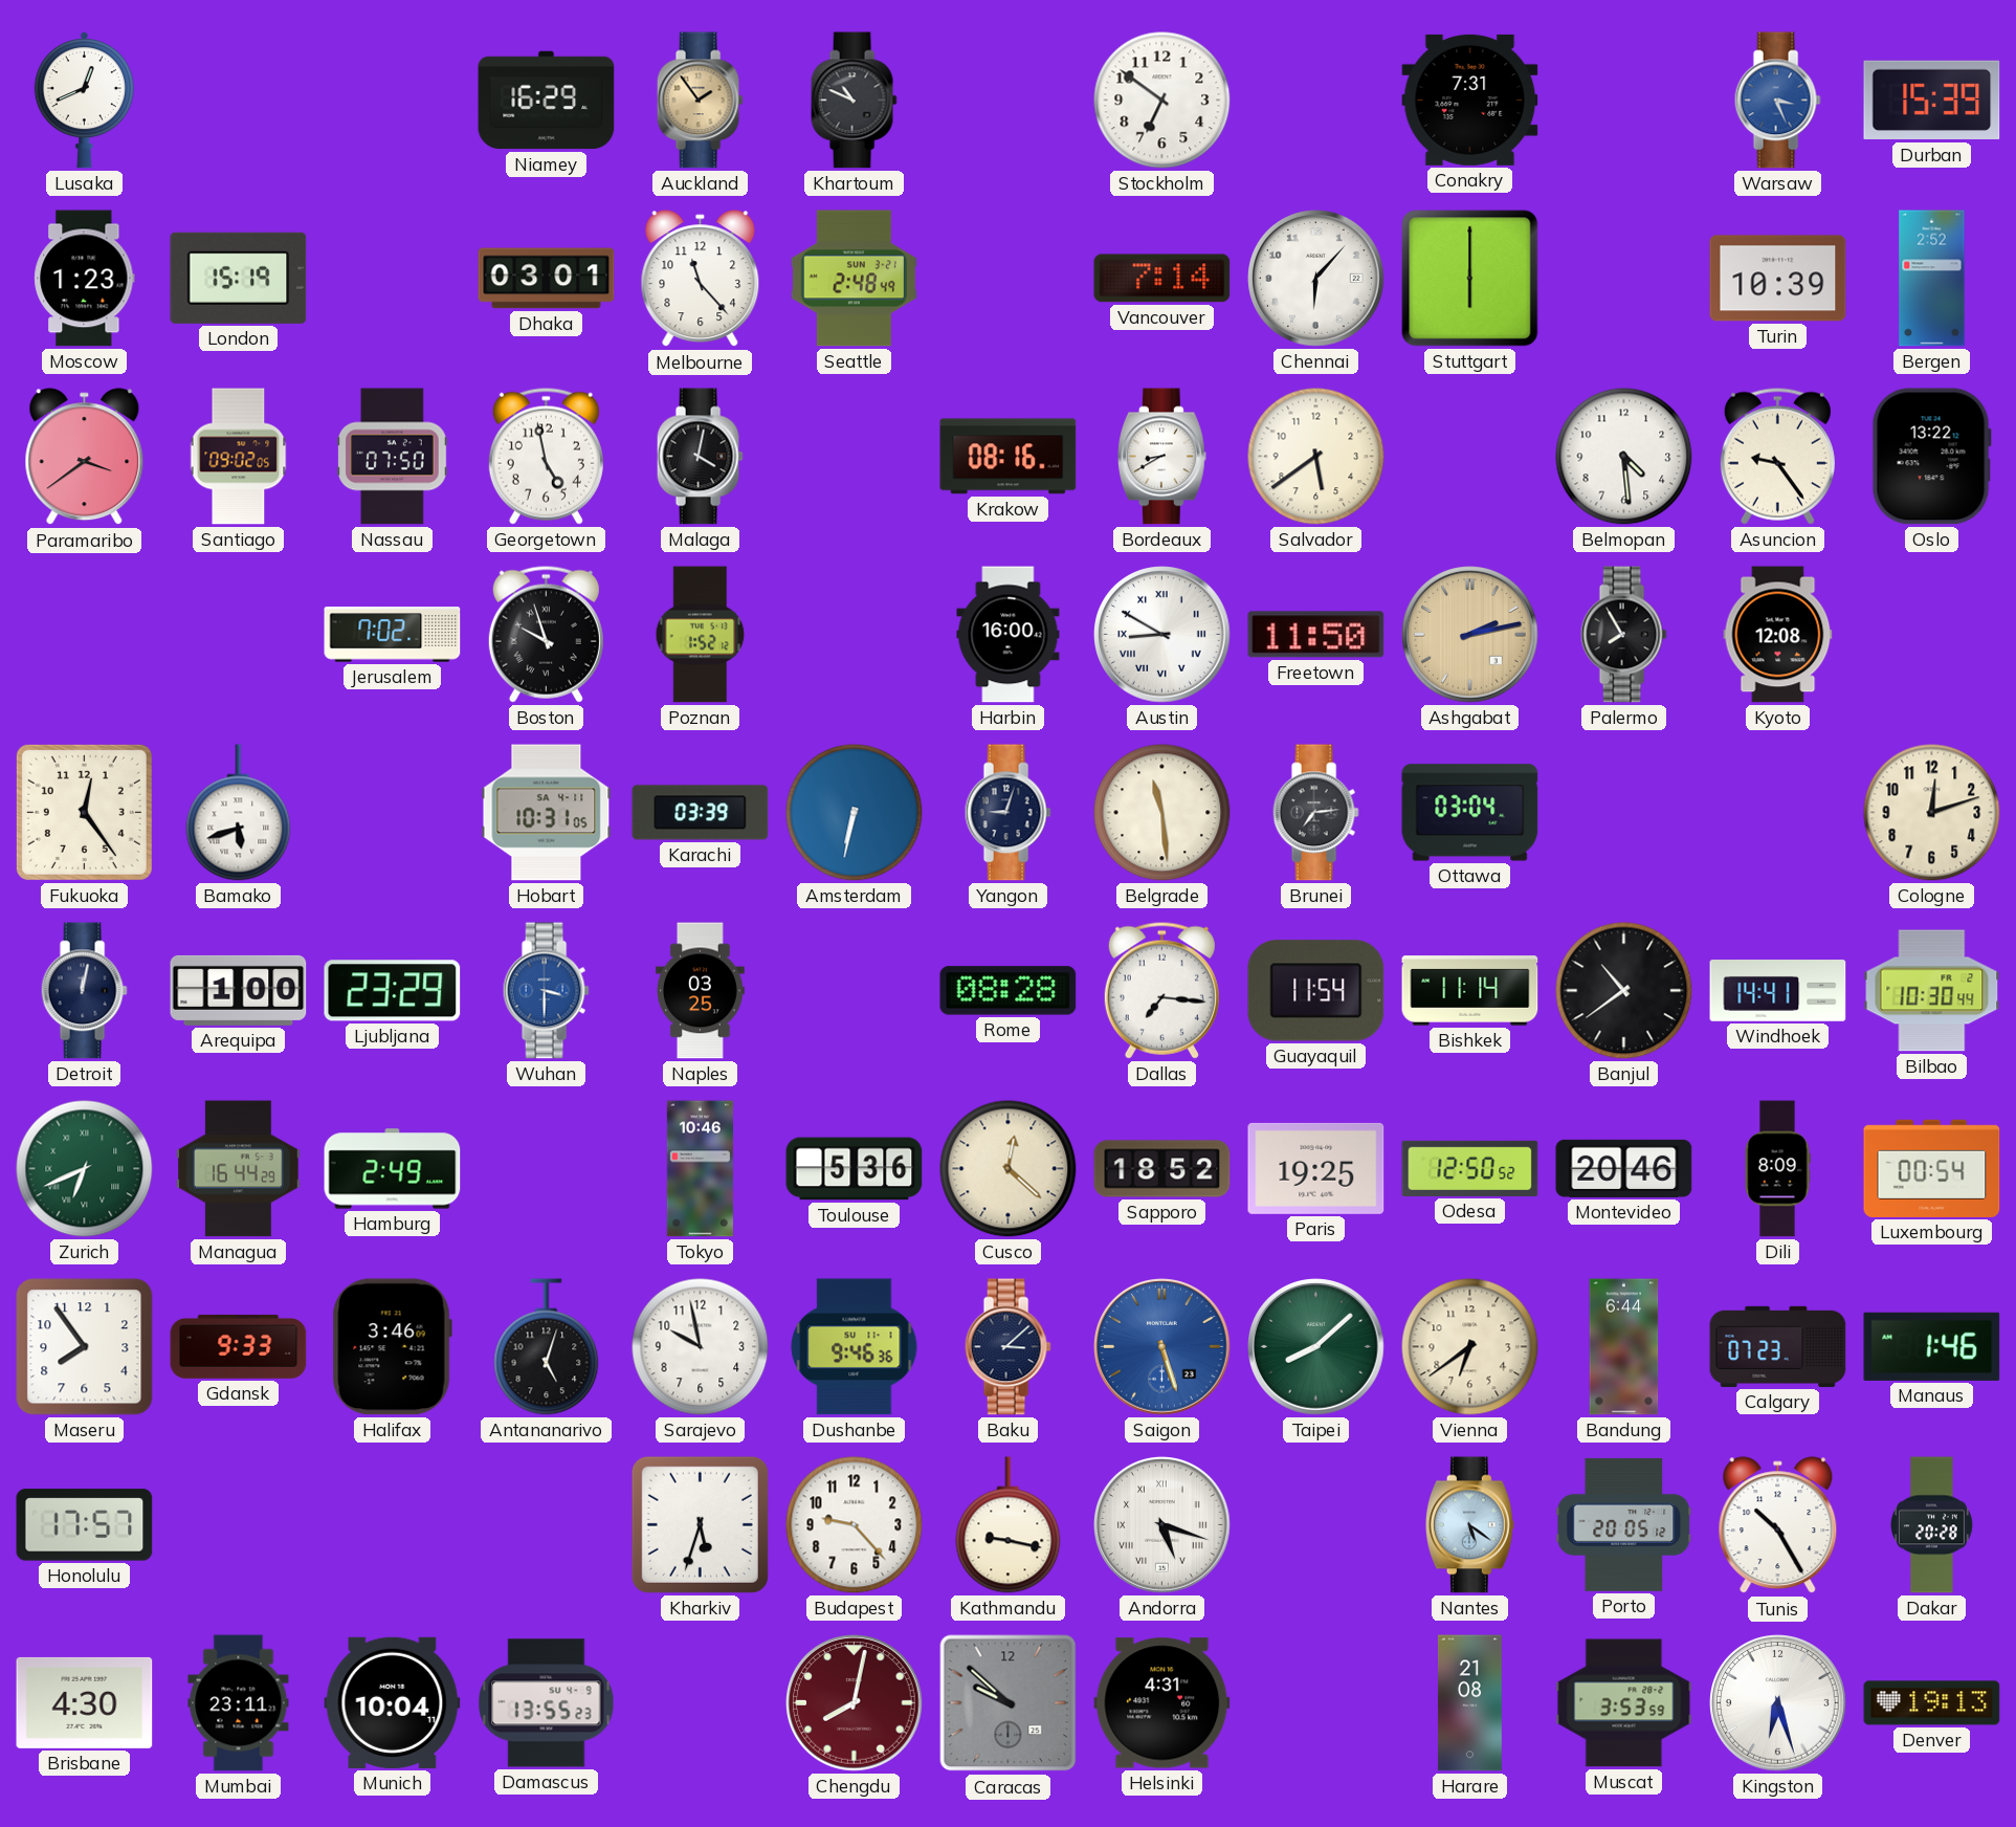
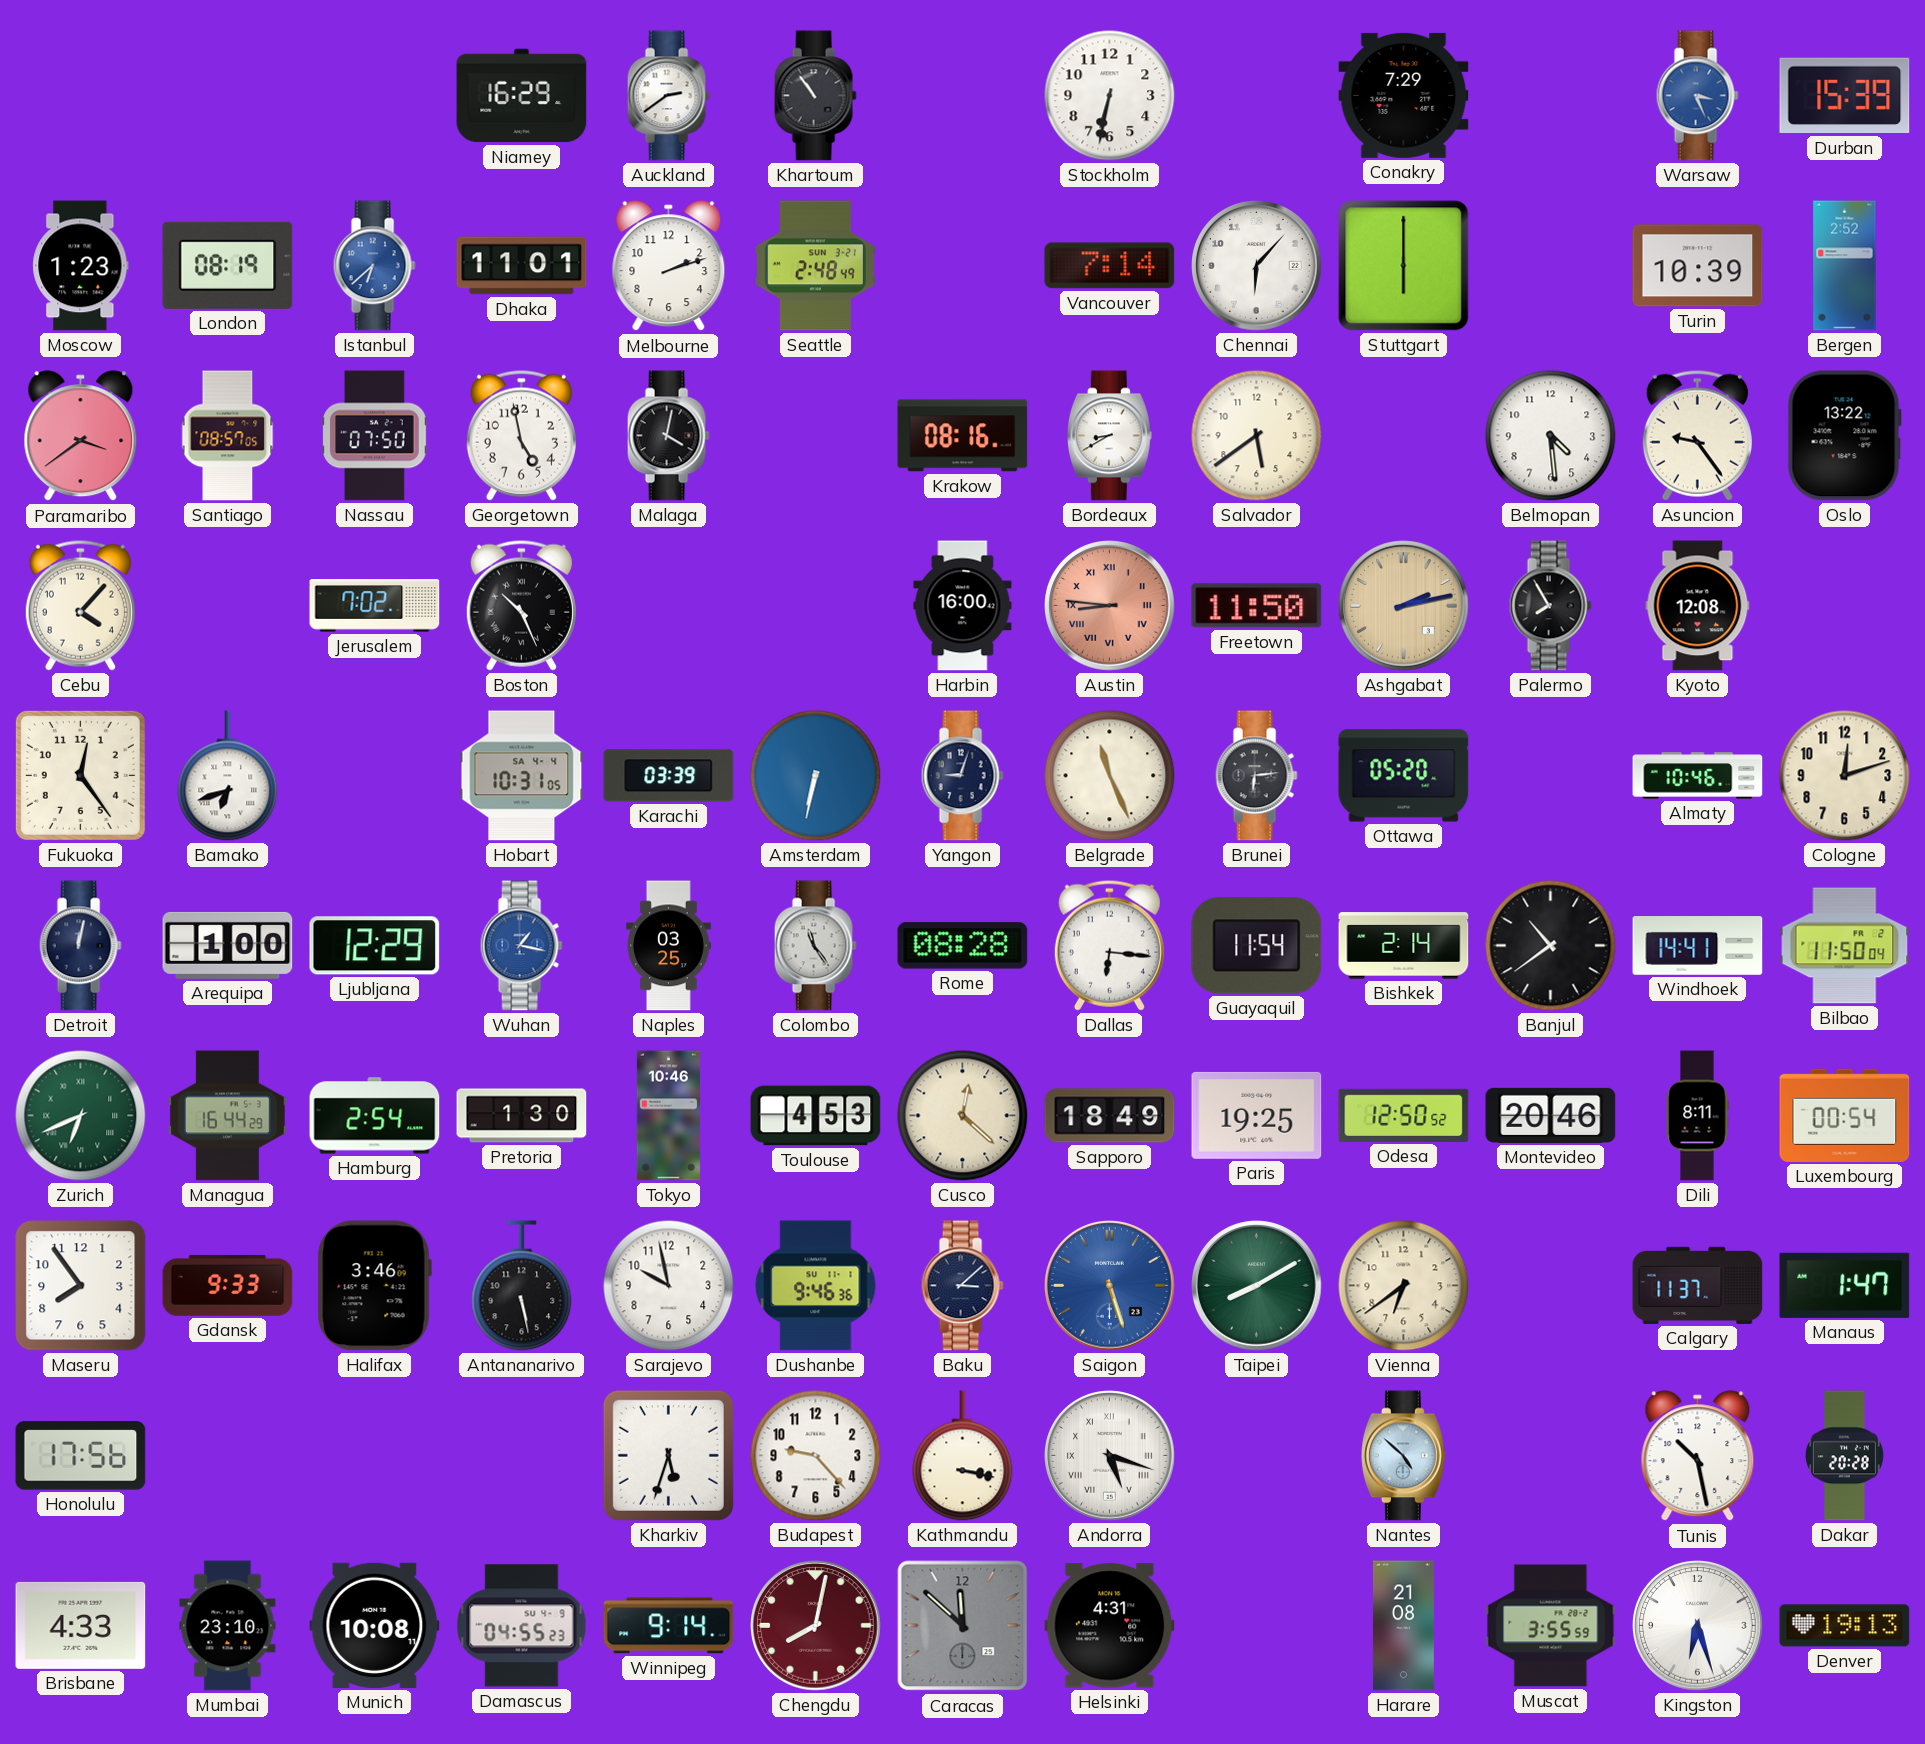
Lusaka: 12:41 -> none (84, 101)
Auckland: 1:54 -> 2:39 (668, 96)
Auckland dial: champagne -> white (668, 96)
Khartoum: 10:49 -> 10:54 (815, 96)
Stockholm: 6:51 -> 6:32 (1110, 96)
Conakry: 7:31 -> 7:29 (1404, 95)
London: 15:19 -> 08:19 (228, 265)
Istanbul: none -> 6:38 (374, 266)
Dhaka: 03:01 -> 11:01 (522, 266)
Melbourne: 11:23 -> 2:12 (669, 266)
Santiago: 09:02 -> 08:57 (228, 436)
Cebu: none -> 4:07 (80, 605)
Boston: 9:57 -> 10:26 (521, 605)
Poznan: 1:52 -> none (701, 635)
Austin: 8:50 -> 8:46 (1110, 606)
Austin dial: white -> salmon (1110, 606)
Bamako: 5:42 -> 6:42 (228, 776)
Hobart date: SA 4-11 -> SA 4-4 (522, 776)
Belgrade: 11:29 -> 11:26 (1110, 776)
Brunei: 7:14 -> 6:14 (1256, 776)
Ottawa: 03:04 -> 05:20 (1404, 776)
Almaty: none -> 10:46 (1698, 776)
Ljubljana: 23:29 -> 12:29 (375, 946)
Wuhan: 3:30 -> 1:17 (521, 946)
Colombo: none -> 11:24 (815, 946)
Dallas: 7:16 -> 6:16 (1109, 945)
Bishkek: 11:14 -> 2:14 (1404, 946)
Bilbao: 10:30 -> 11:50 (1845, 946)
Hamburg: 2:49 -> 2:54 (375, 1116)
Pretoria: none -> 1:30 (522, 1116)
Toulouse: 5:36 -> 4:53 (816, 1116)
Sapporo: 18:52 -> 18:49 (1110, 1116)
Dili: 8:09 -> 8:11 (1697, 1116)
Antananarivo: 5:03 -> 5:28 (522, 1286)
Taipei: 8:08 -> 8:10 (1257, 1286)
Bandung: 6:44 -> none (1624, 1347)
Calgary: 07:23 -> 11:37 (1698, 1285)
Manaus: 1:46 -> 1:47 (1845, 1285)
Honolulu: 17:57 -> 17:56 (81, 1456)
Kathmandu: 9:17 -> 3:17 (963, 1456)
Nantes: 5:21 -> 4:52 (1403, 1456)
Porto: 20:05 -> none (1624, 1524)
Tunis: 10:25 -> 10:28 (1698, 1456)
Brisbane: 4:30 -> 4:33 (81, 1625)
Mumbai: 23:11 -> 23:10 (228, 1626)
Munich: 10:04 -> 10:08 (375, 1625)
Damascus: 13:55 -> 04:55 (522, 1626)
Winnipeg: none -> 9:14 (669, 1626)
Caracas: 9:52 -> 11:52 (963, 1626)
Muscat: 3:53 -> 3:55 (1551, 1626)
